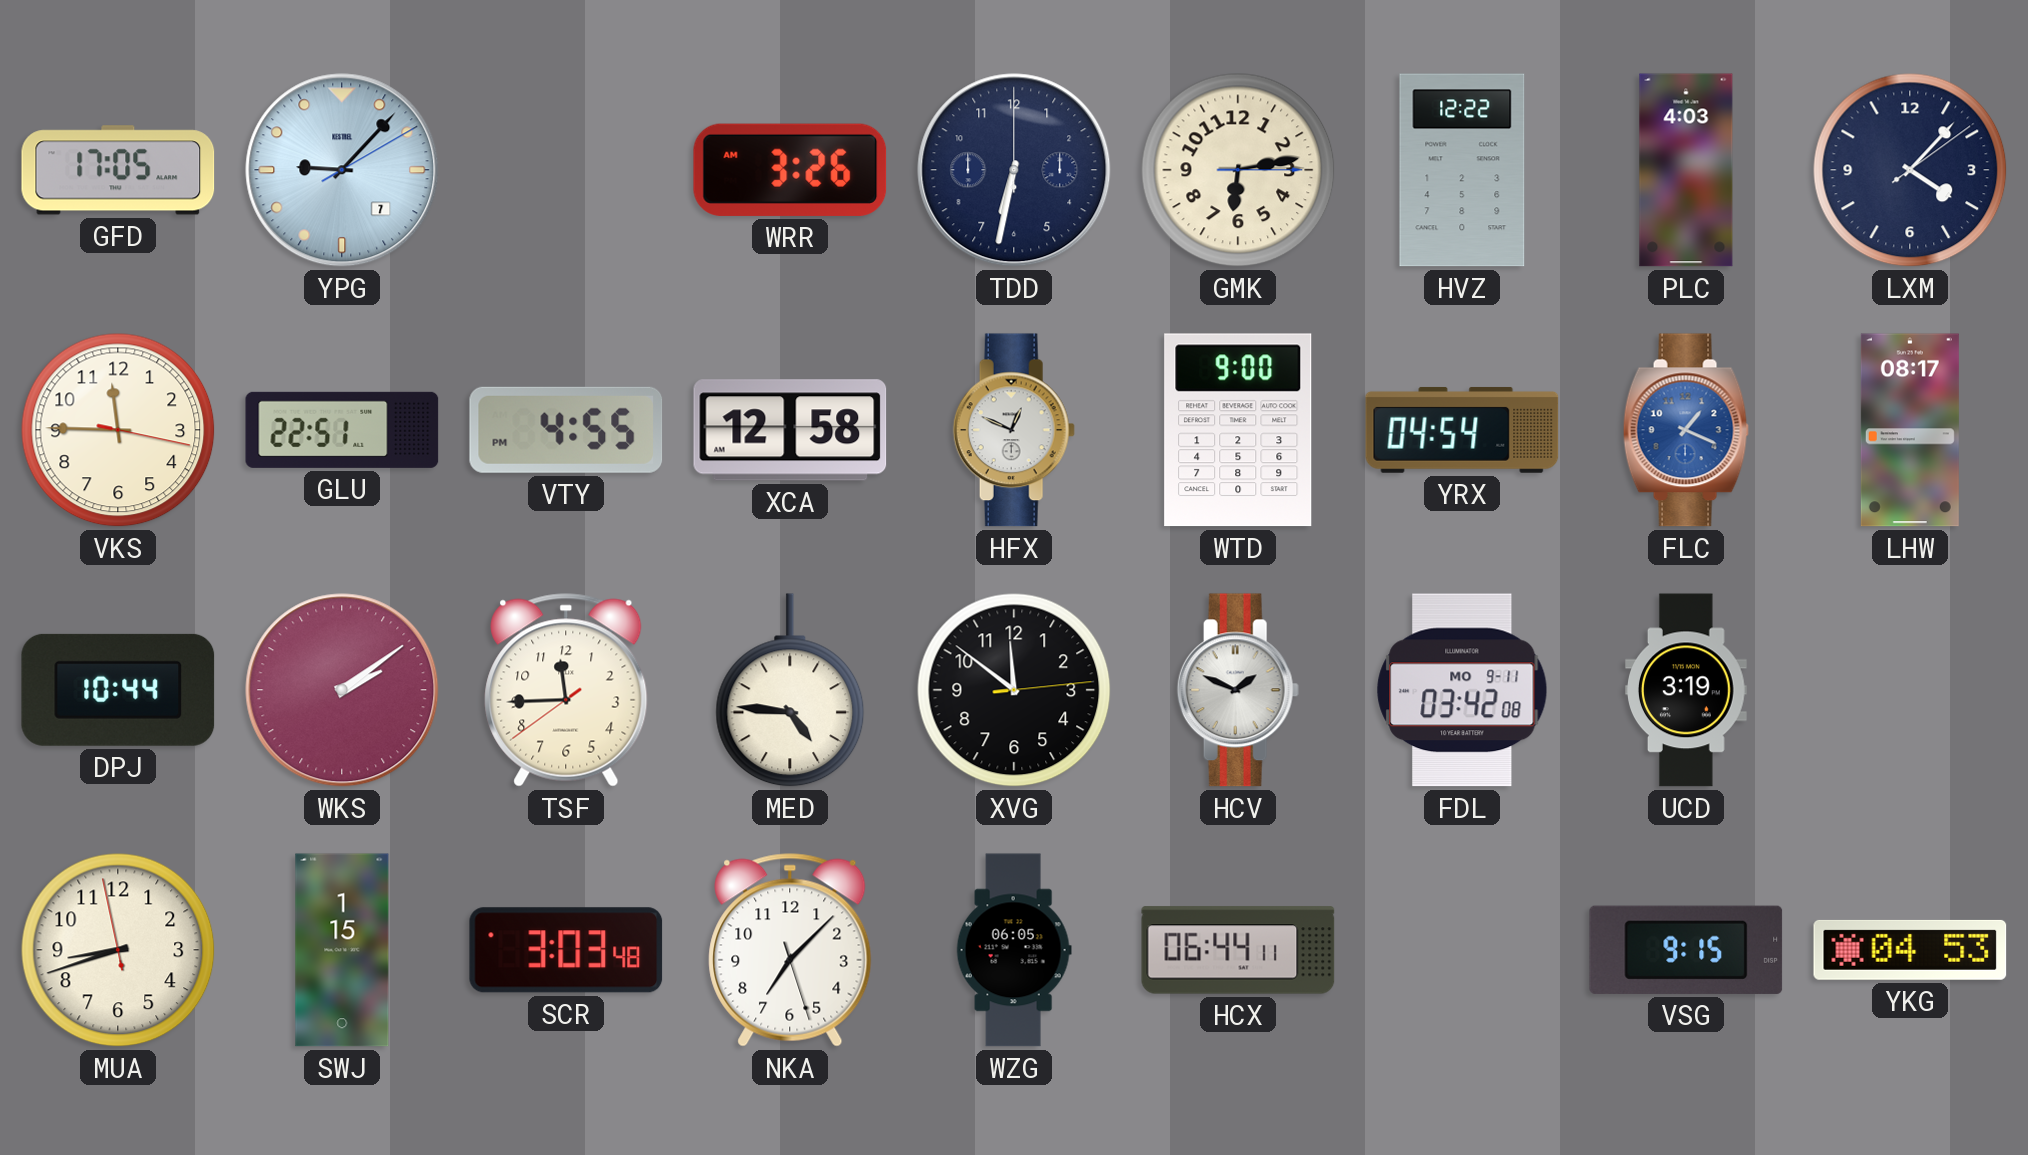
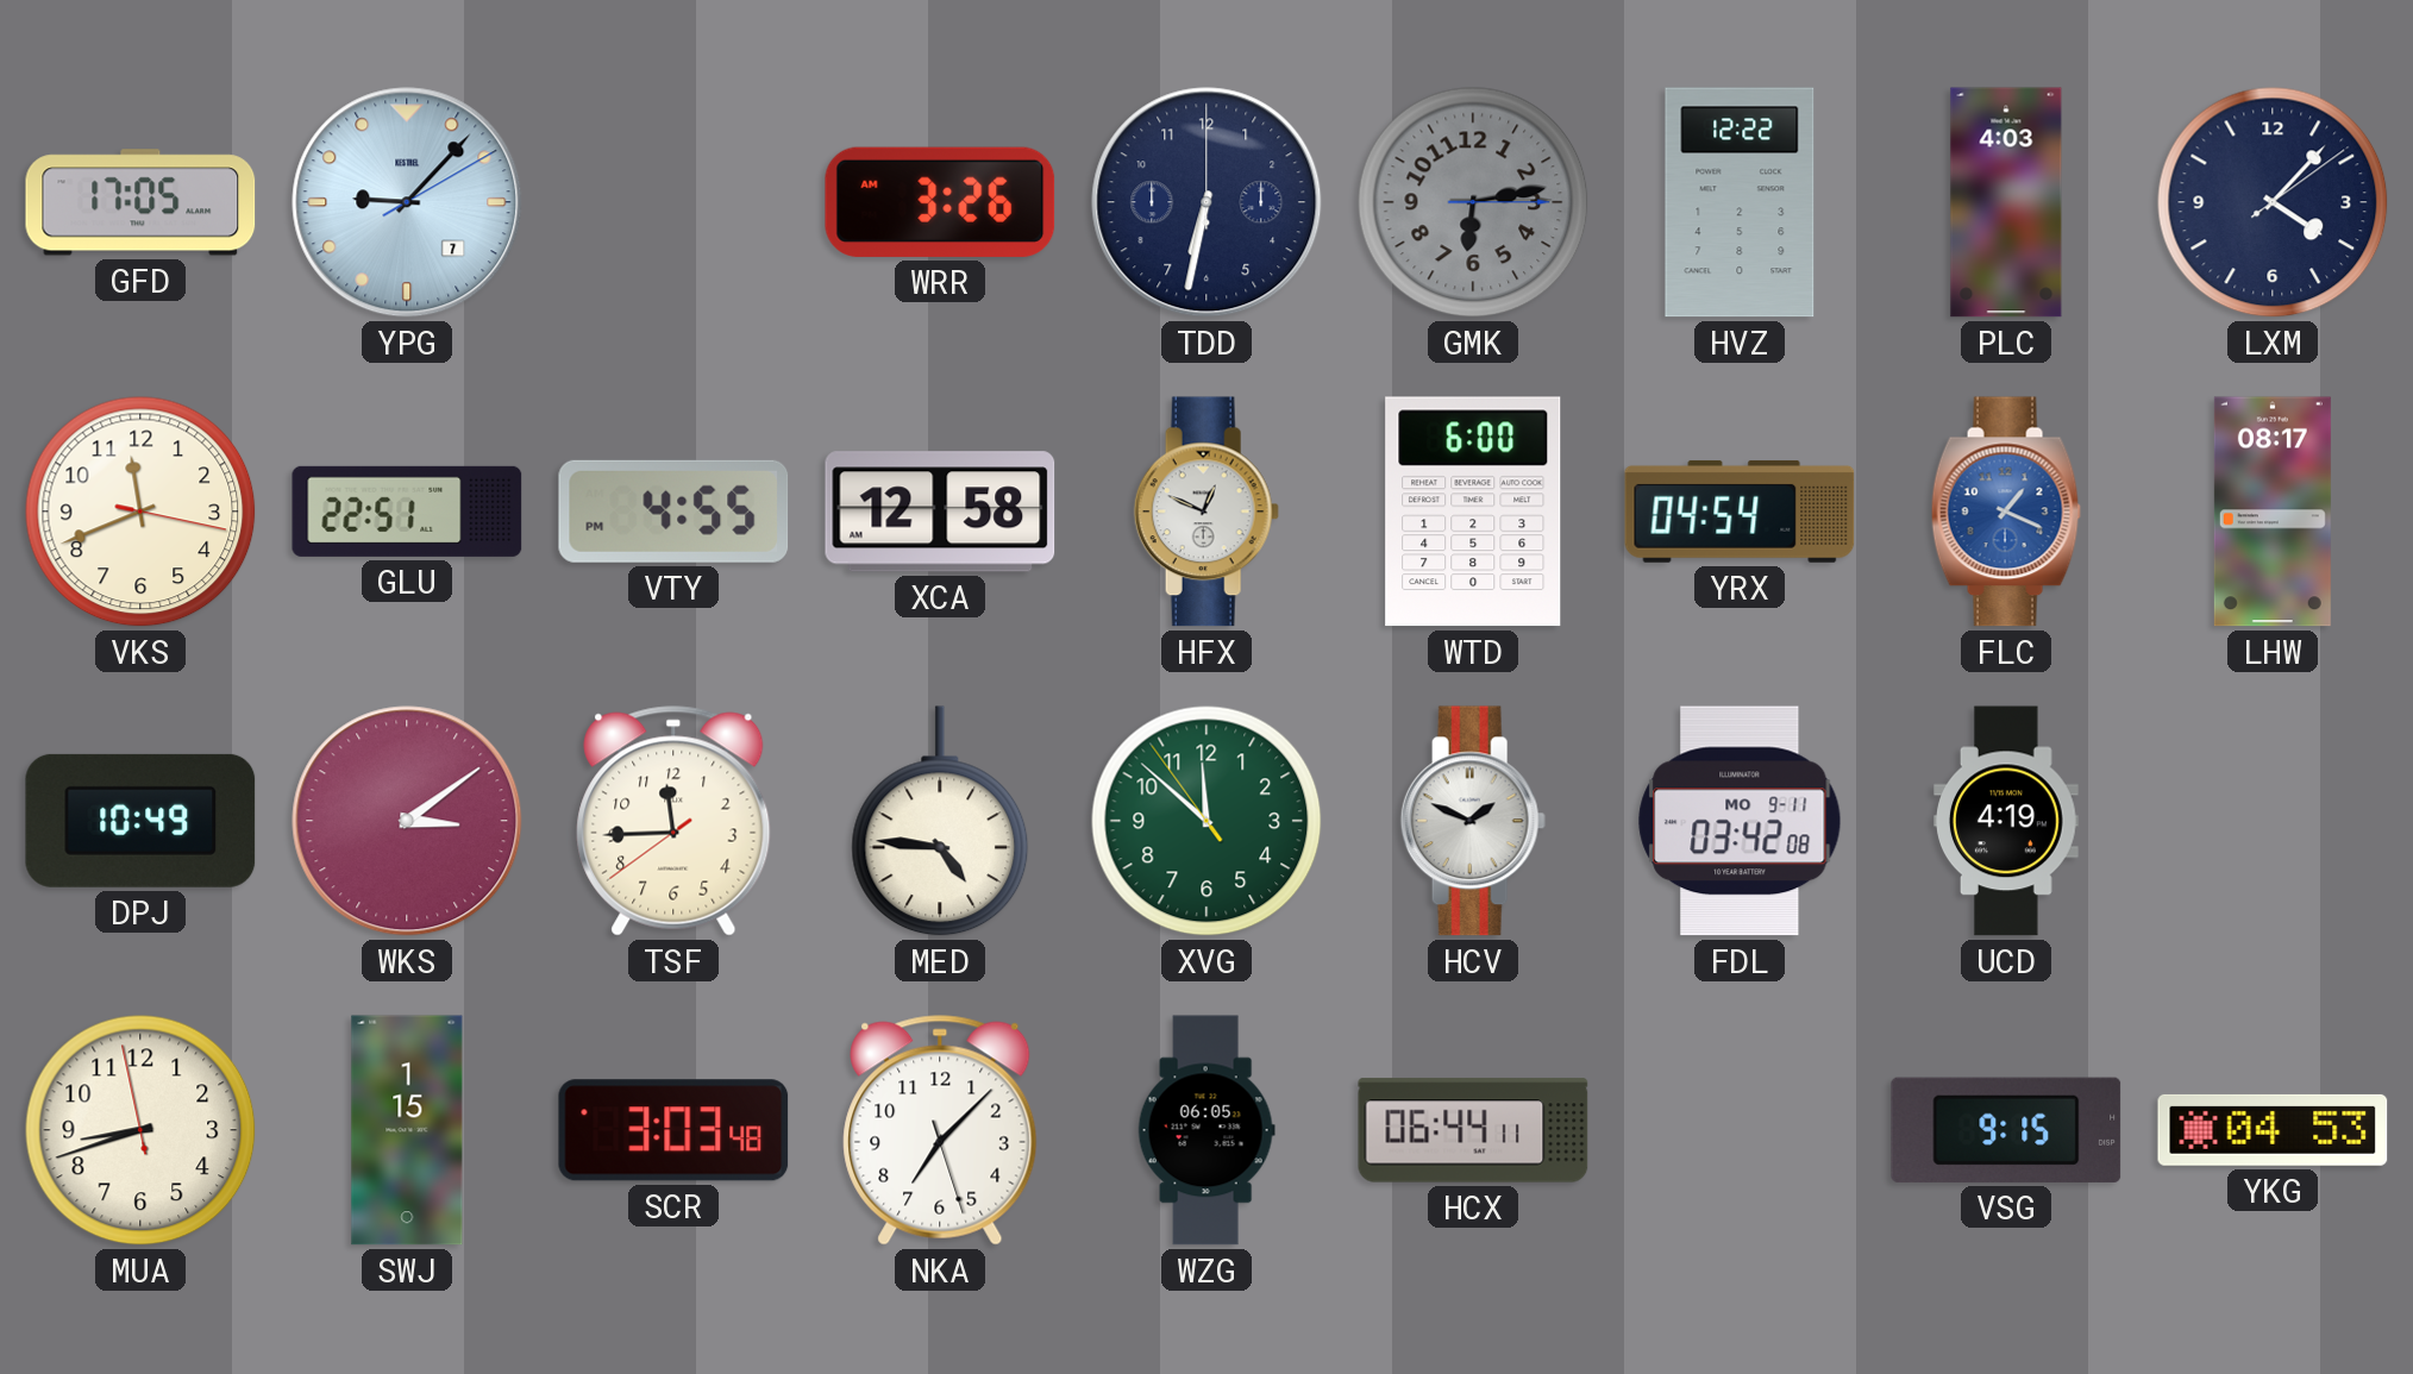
GMK dial: cream -> grey (1473, 202)
VKS: 11:45 -> 11:41 (140, 512)
WTD: 9:00 -> 6:00 (1473, 512)
DPJ: 10:44 -> 10:49 (140, 821)
WKS: 2:09 -> 3:09 (407, 821)
XVG: 11:51:14 -> 11:51:54 (1206, 821)
XVG dial: black -> green (1206, 821)
UCD: 3:19 -> 4:19 (2007, 821)
